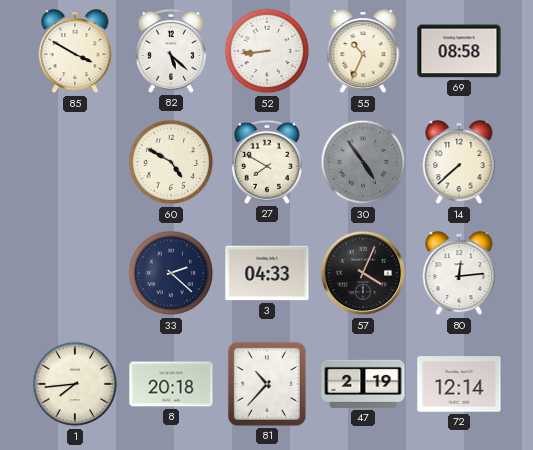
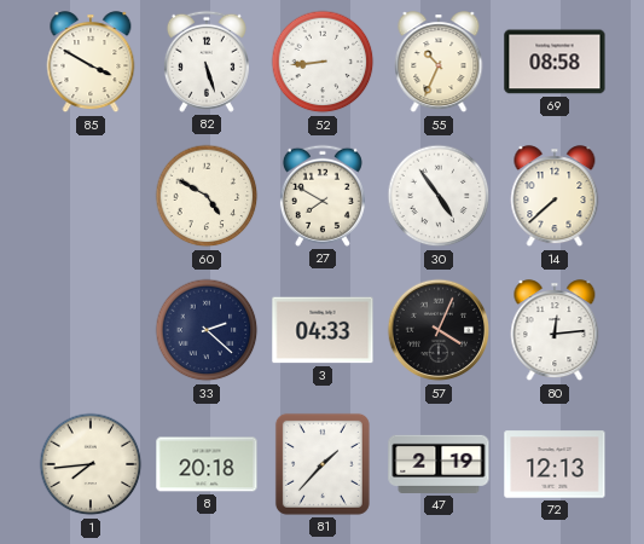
82: 5:22 -> 5:27 (207, 62)
30 dial: grey -> white (439, 196)
81: 10:37 -> 1:37 (323, 464)
72: 12:14 -> 12:13 (555, 464)
